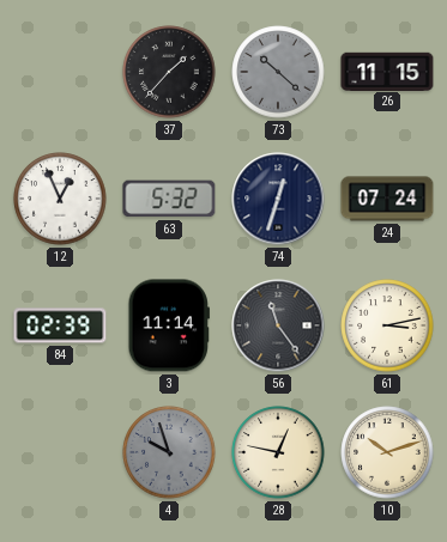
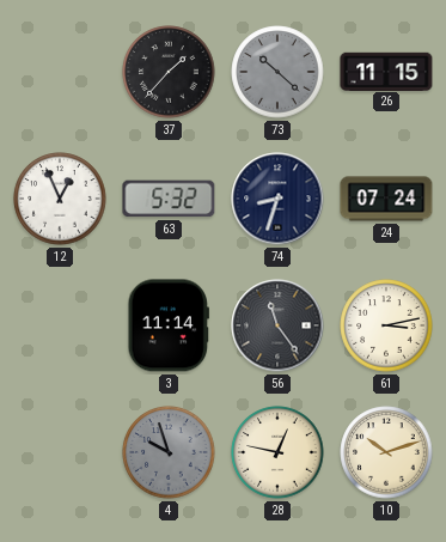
74: 12:33 -> 8:33 (277, 199)
84: 02:39 -> none (60, 325)
